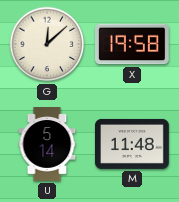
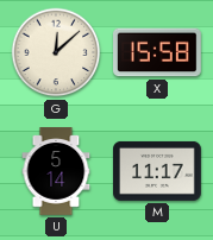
X: 19:58 -> 15:58 (158, 52)
M: 11:48 -> 11:17 (158, 171)
